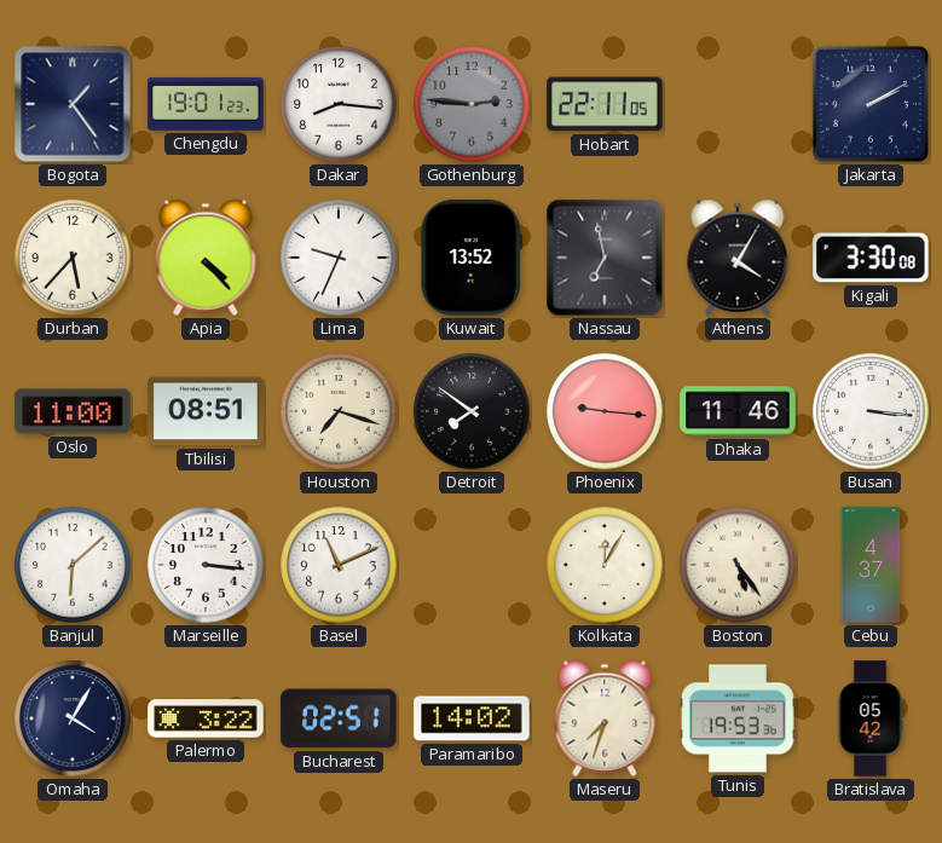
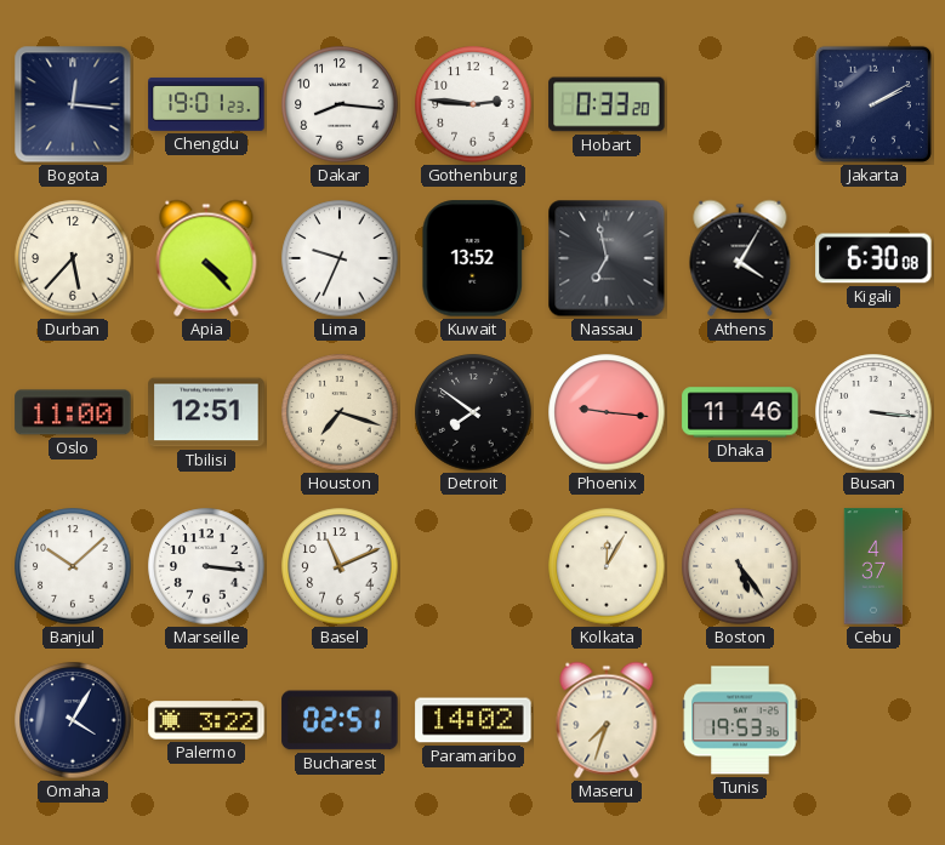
Bogota: 1:24 -> 12:16 (73, 104)
Gothenburg dial: grey -> white (473, 104)
Hobart: 22:11 -> 0:33 (607, 104)
Kigali: 3:30 -> 6:30 (873, 258)
Tbilisi: 08:51 -> 12:51 (206, 412)
Banjul: 6:08 -> 10:08 (73, 566)
Bratislava: 05:42 -> none (871, 718)
